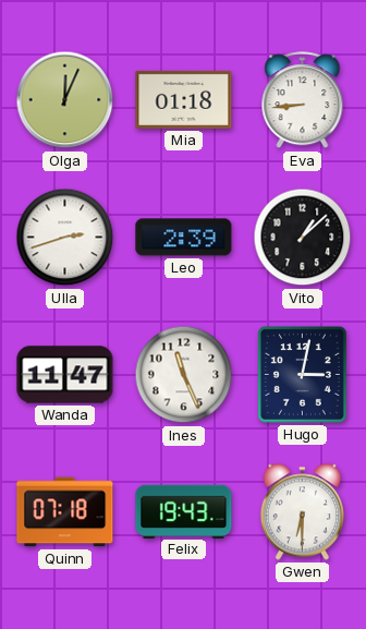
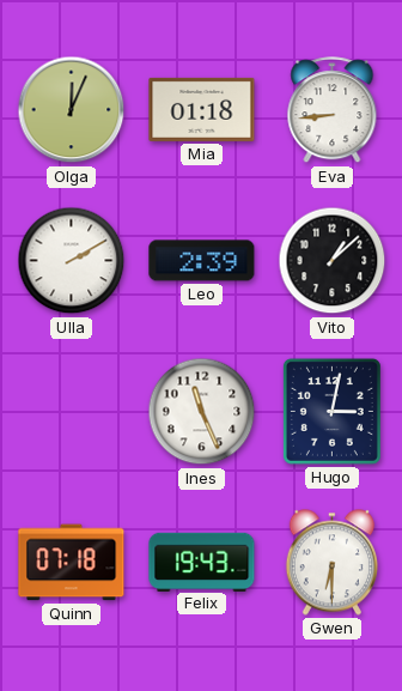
Ulla: 2:42 -> 2:10 (72, 261)
Wanda: 11:47 -> none (65, 375)
